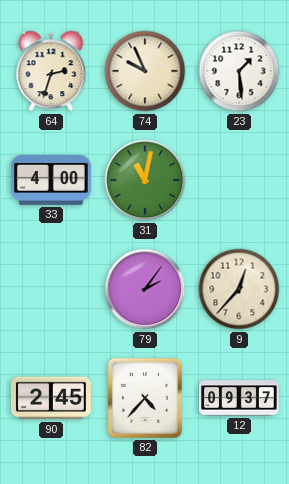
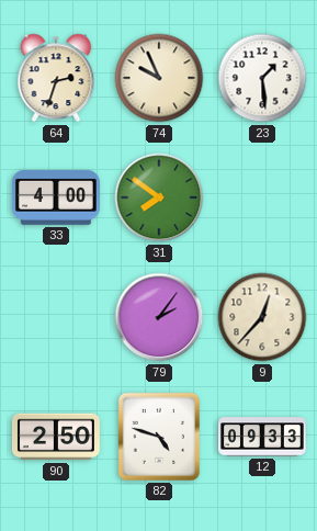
31: 11:02 -> 7:51 (159, 197)
90: 2:45 -> 2:50 (56, 437)
82: 4:37 -> 4:48 (159, 437)
12: 09:37 -> 09:33 (263, 437)
